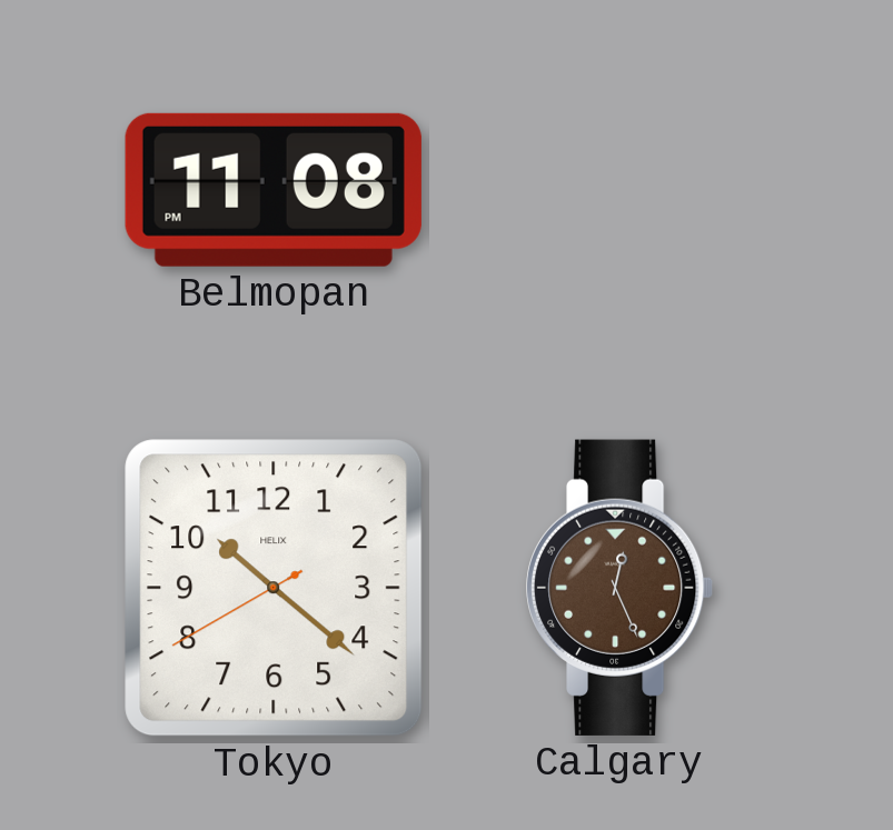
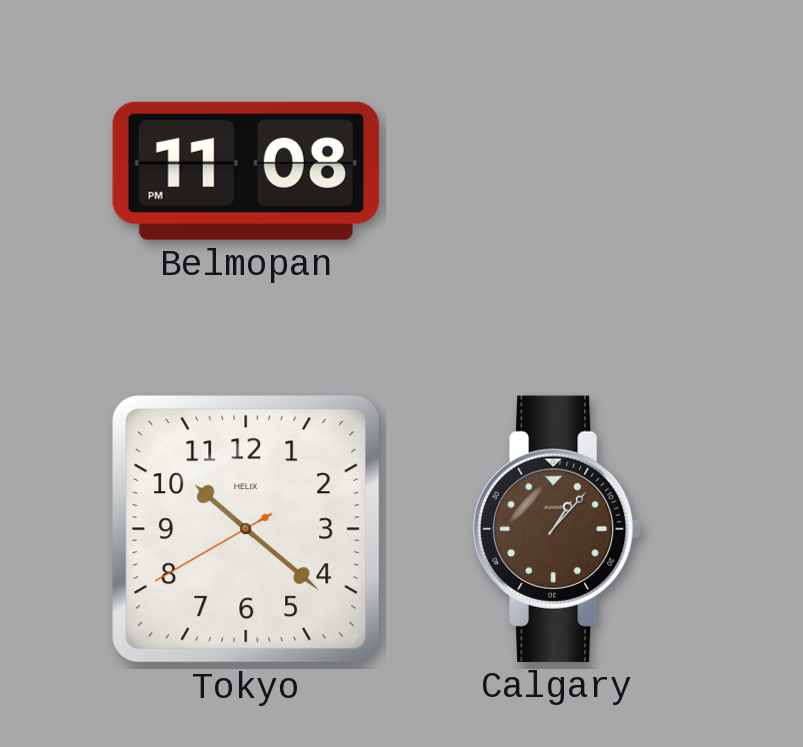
Calgary: 12:26 -> 1:07 (558, 529)
